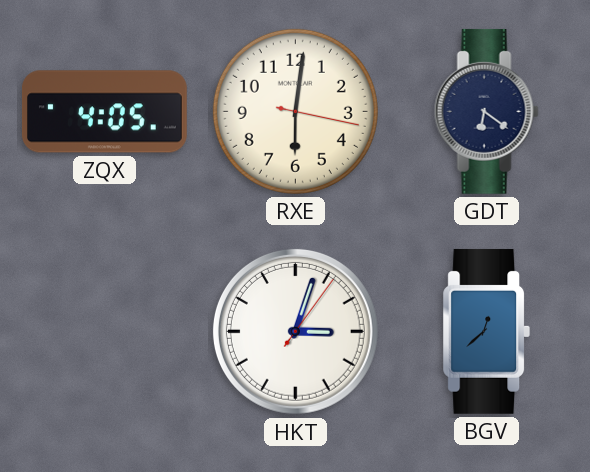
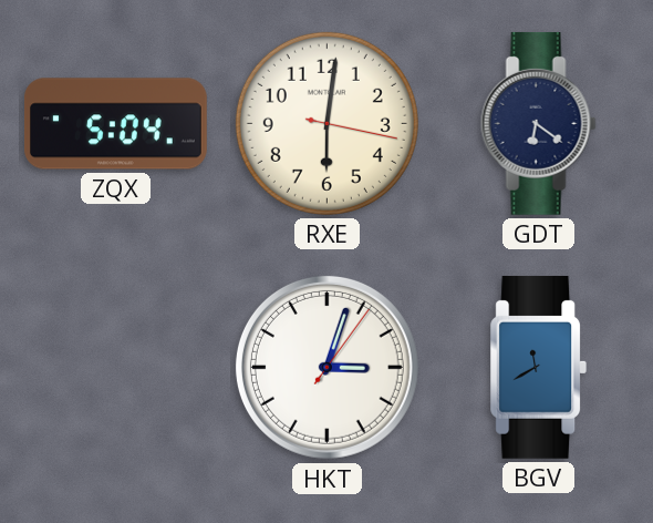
ZQX: 4:05 -> 5:04 (115, 124)
BGV: 12:38 -> 11:40 (539, 367)
